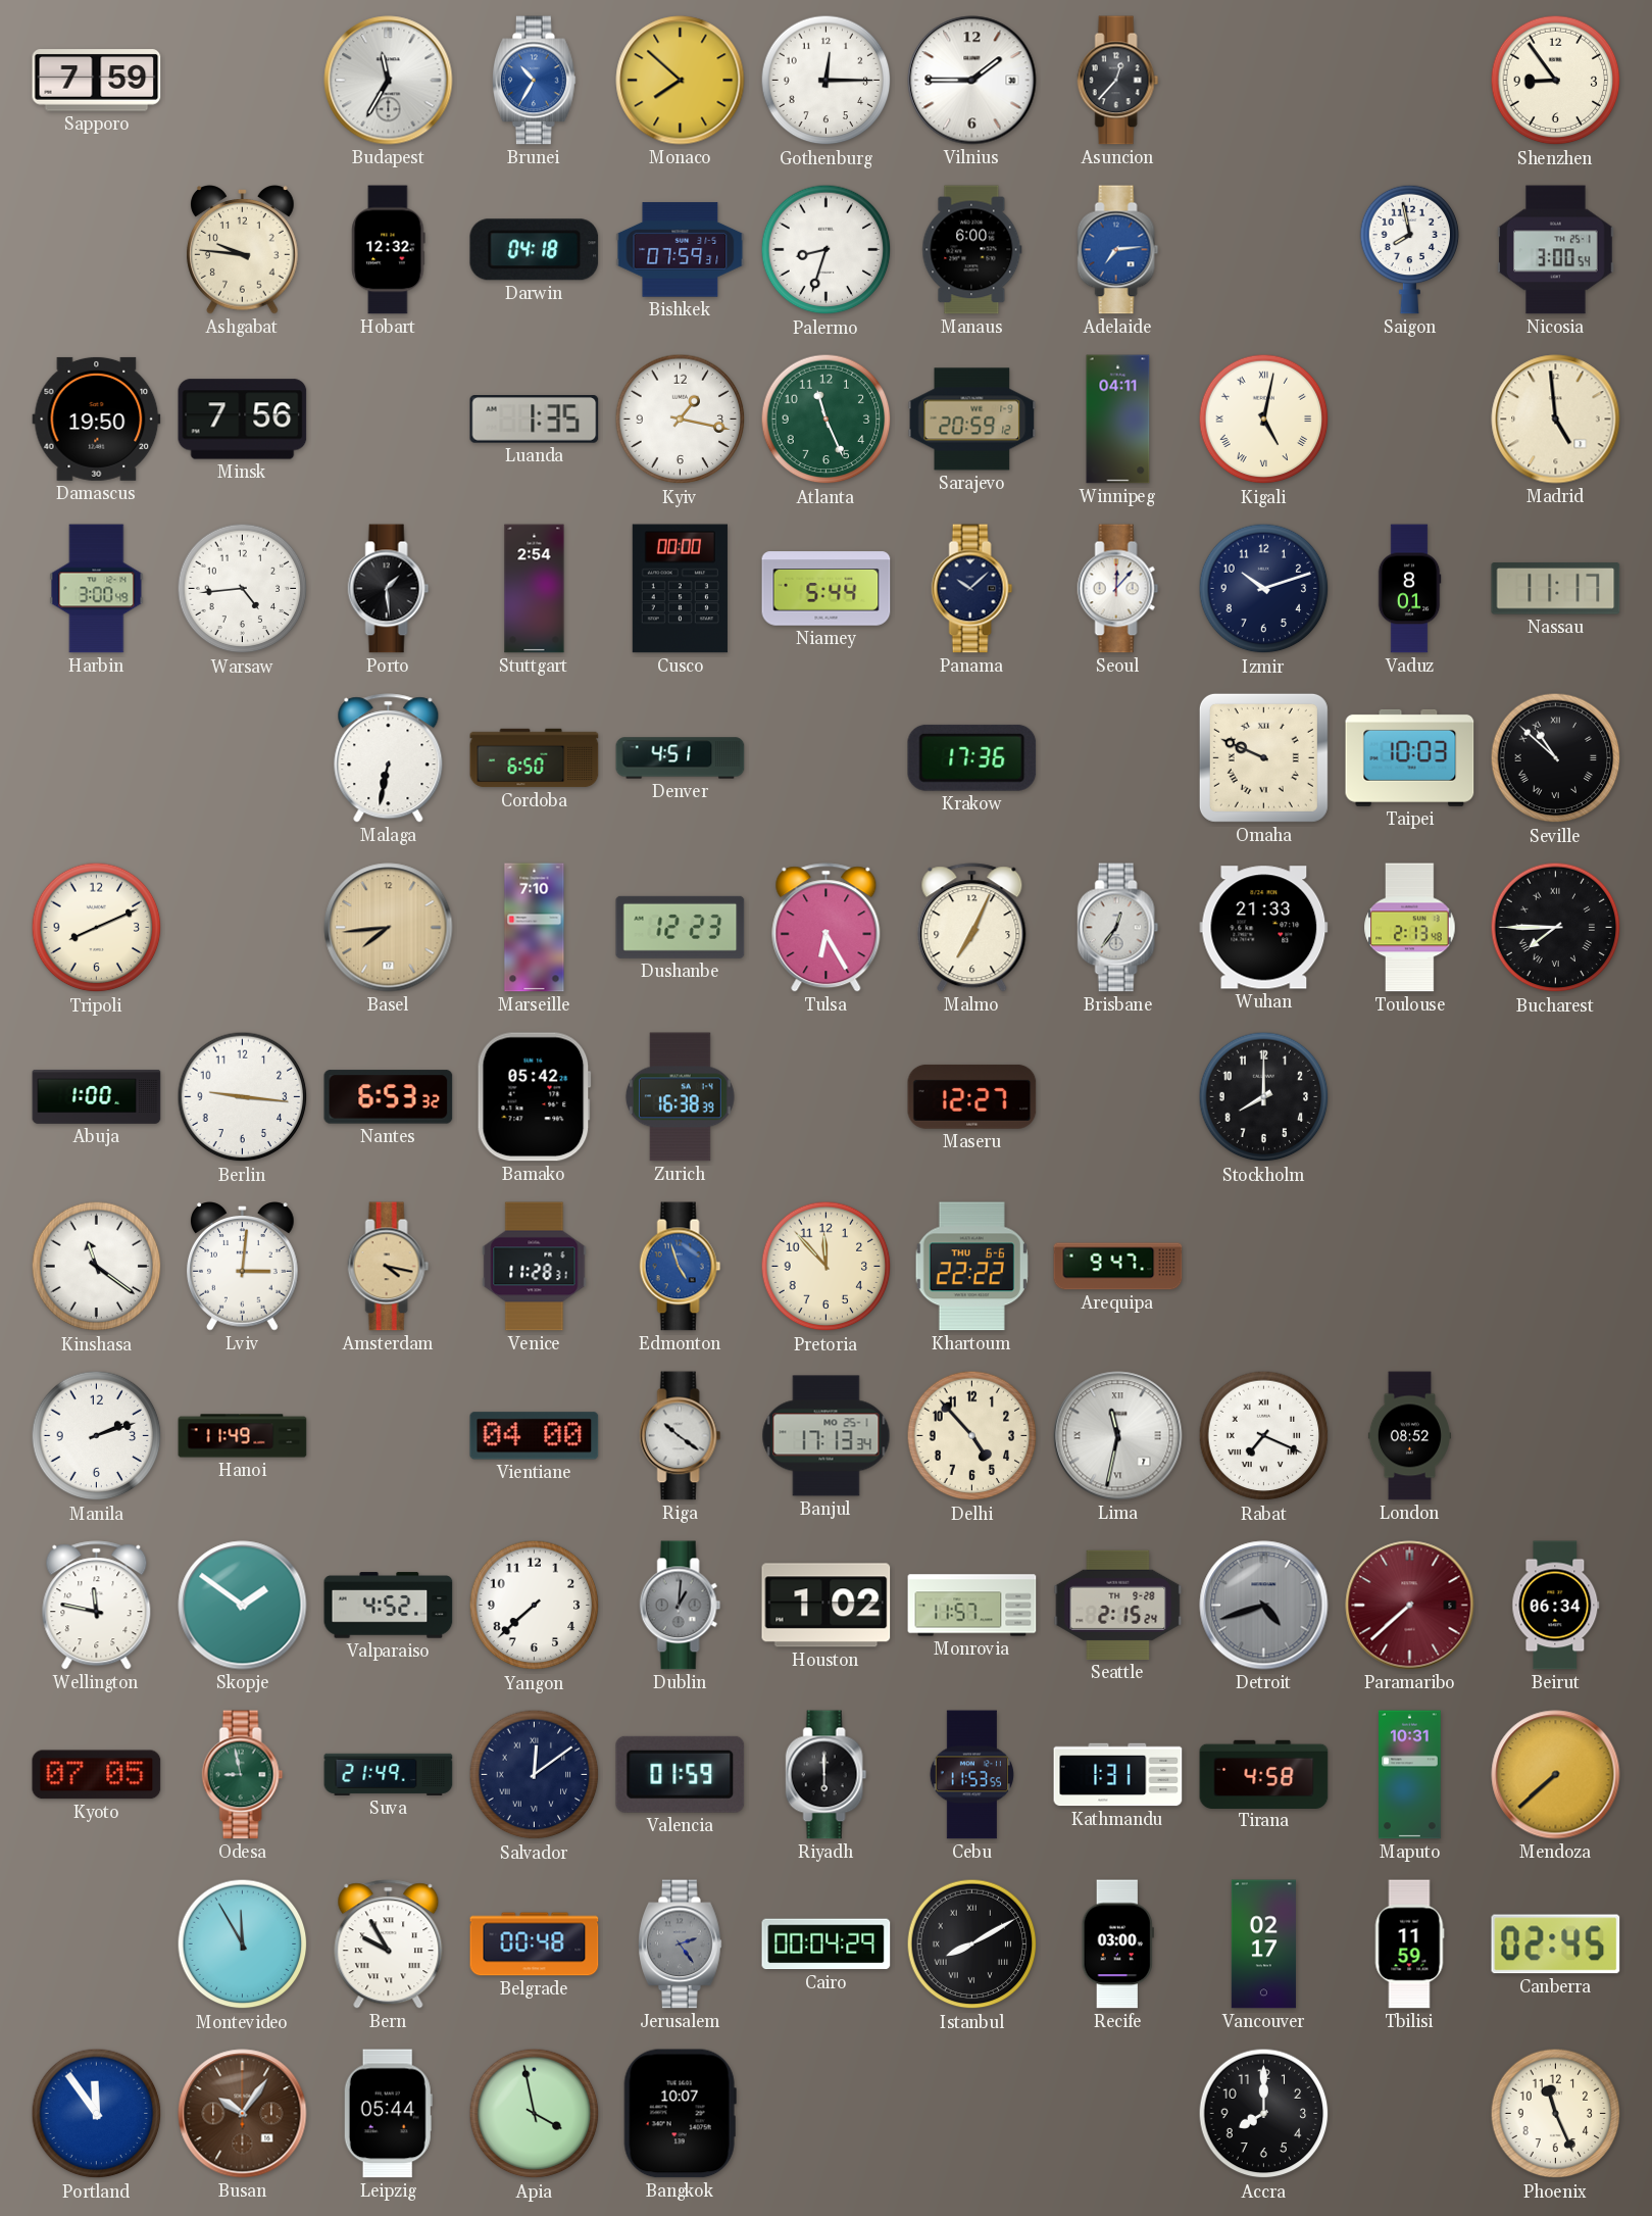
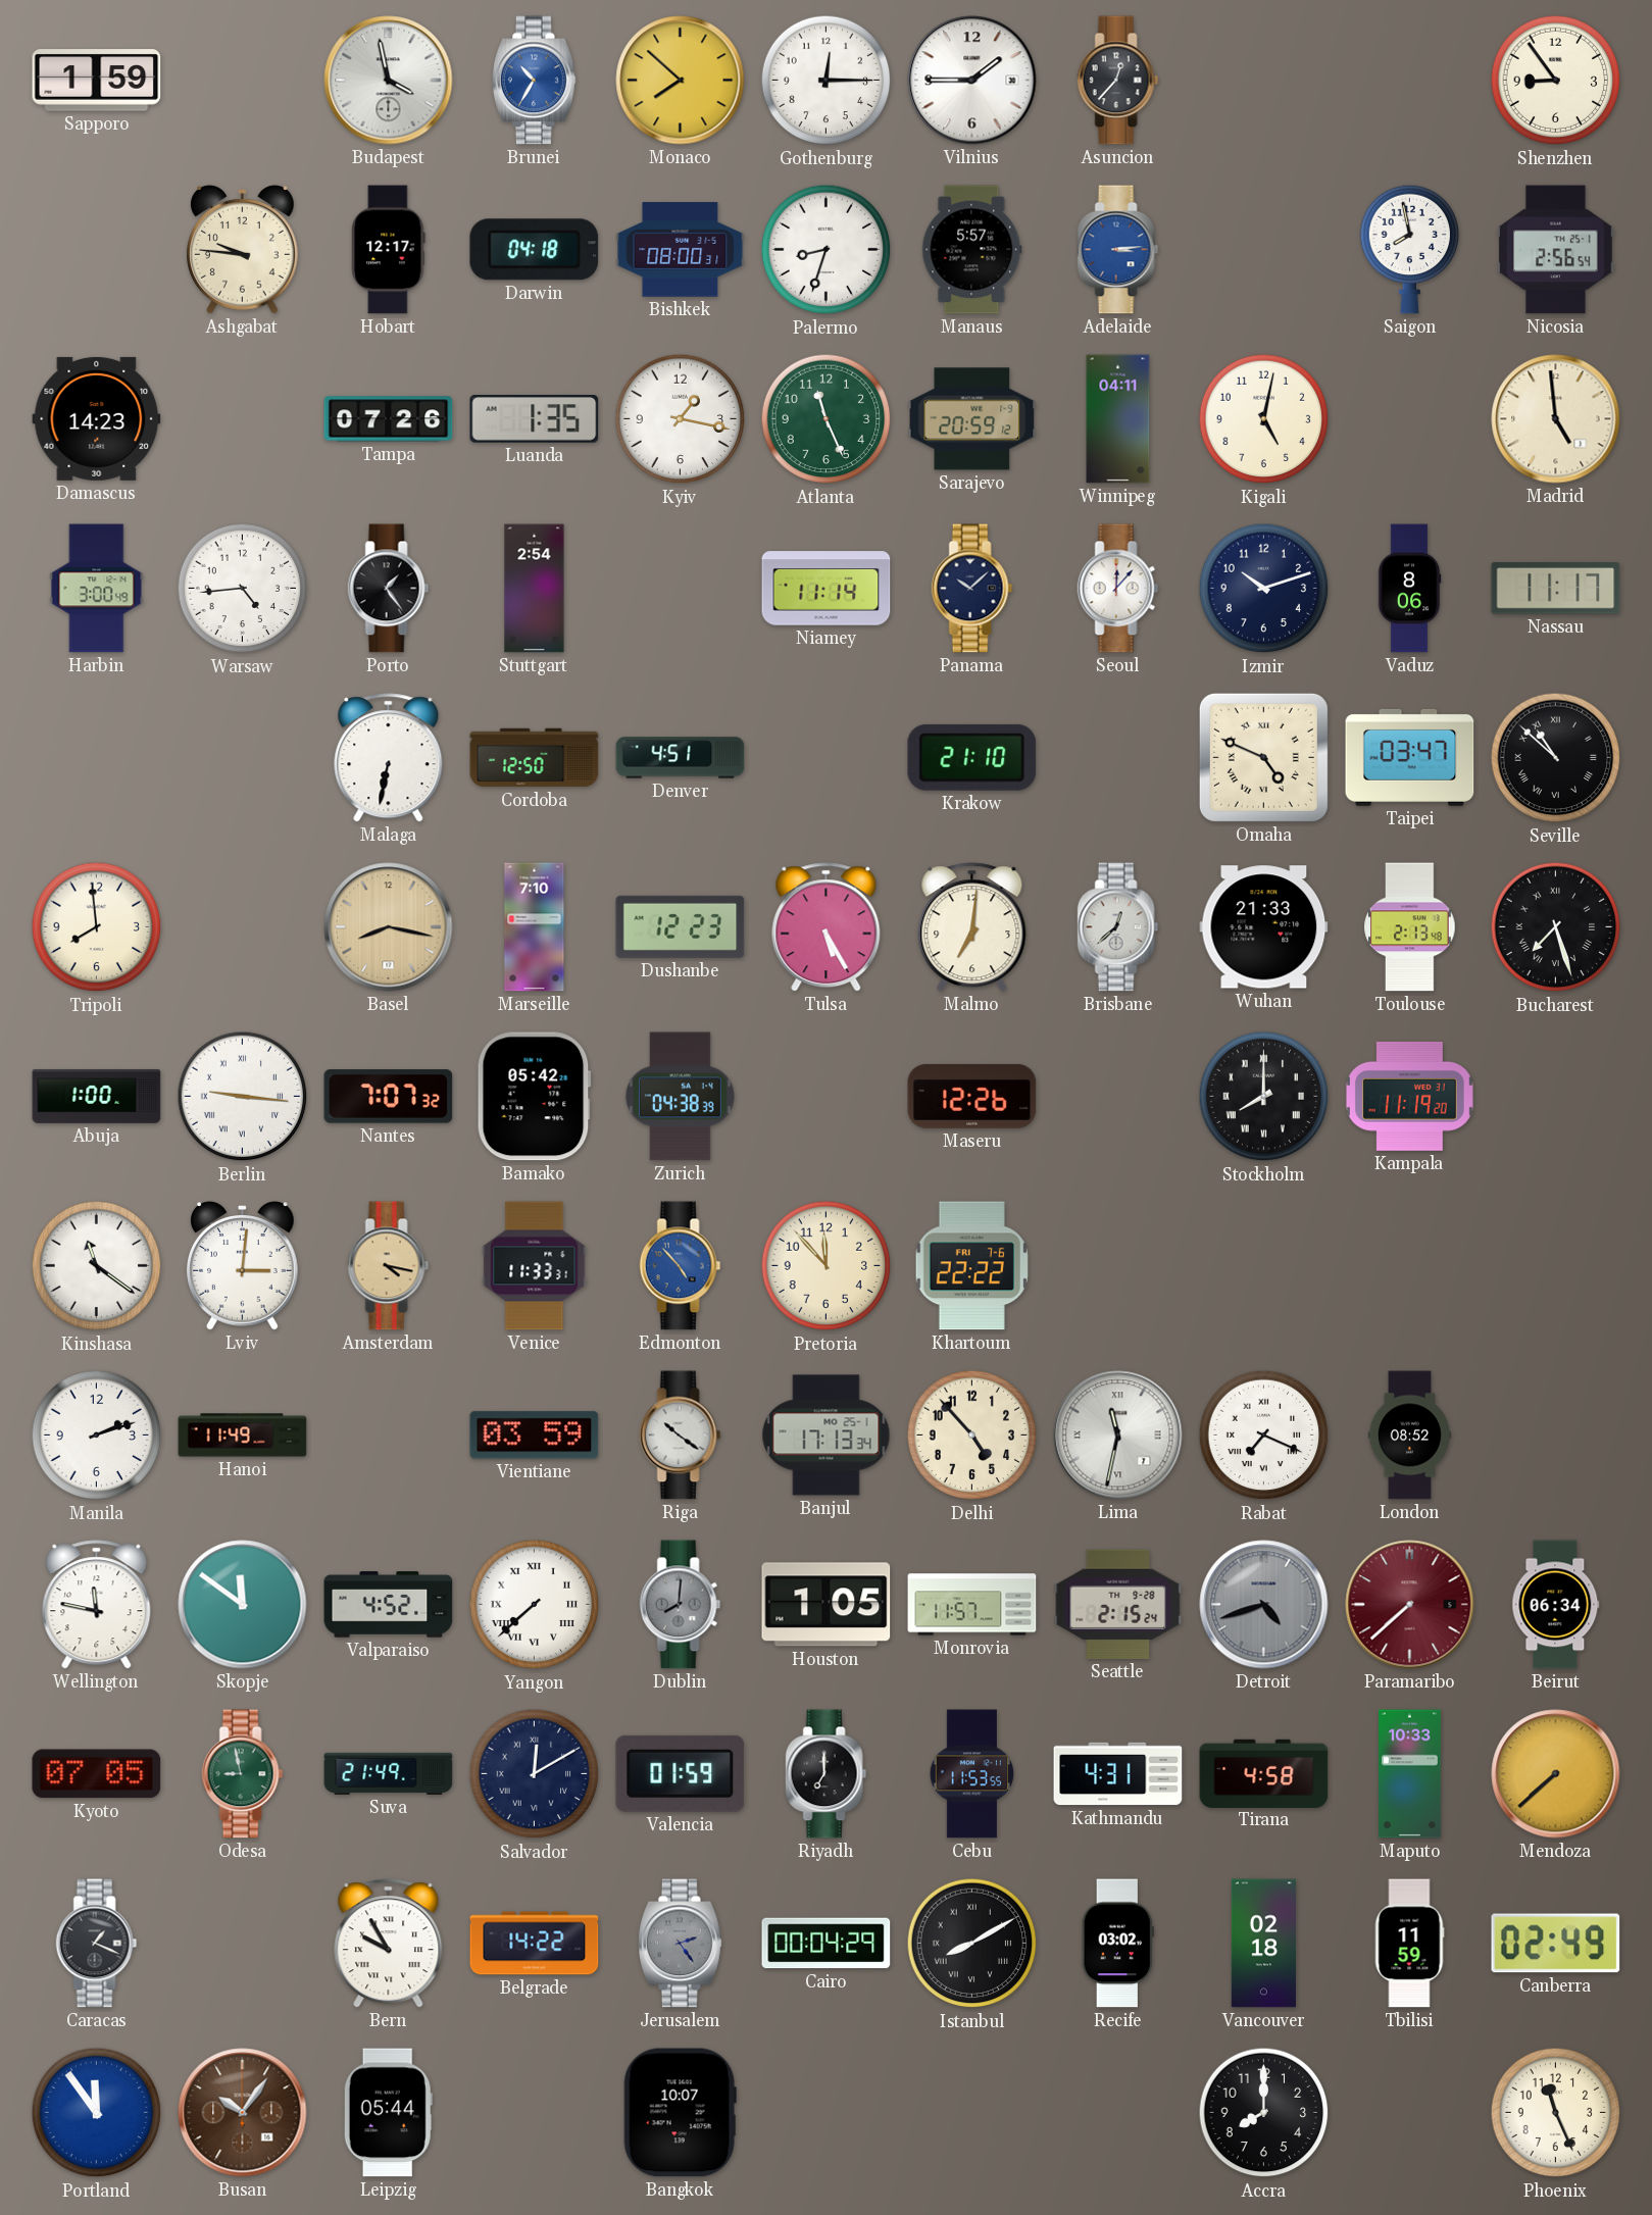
Sapporo: 7:59 -> 1:59 (97, 81)
Budapest: 11:35 -> 3:58 (389, 81)
Hobart: 12:32 -> 12:17 (389, 250)
Bishkek: 07:59 -> 08:00 (681, 250)
Manaus: 6:00 -> 5:57 (972, 250)
Adelaide: 7:14 -> 3:14 (1118, 250)
Nicosia: 3:00 -> 2:56 (1556, 250)
Damascus: 19:50 -> 14:23 (97, 418)
Minsk: 7:56 -> none (243, 420)
Tampa: none -> 07:26 (389, 419)
Kigali numerals: Roman -> Arabic (1264, 419)
Porto: 1:29 -> 1:24 (389, 589)
Cusco: 00:00 -> none (680, 589)
Niamey: 5:44 -> 11:14 (827, 589)
Vaduz: 8:01 -> 8:06 (1409, 589)
Cordoba: 6:50 -> 12:50 (535, 758)
Krakow: 17:36 -> 21:10 (972, 757)
Omaha: 9:49 -> 4:49 (1263, 757)
Taipei: 10:03 -> 03:47 (1410, 757)
Tripoli: 8:11 -> 7:59 (97, 927)
Basel: 7:44 -> 8:17 (389, 927)
Tulsa: 6:25 -> 5:25 (827, 927)
Malmo: 7:04 -> 7:01 (972, 927)
Brisbane: 12:36 -> 12:38 (1118, 927)
Bucharest: 7:45 -> 7:27 (1556, 927)
Berlin numerals: Arabic -> Roman (243, 1097)
Nantes: 6:53 -> 7:07 (389, 1097)
Zurich: 16:38 -> 04:38 (680, 1097)
Maseru: 12:27 -> 12:26 (972, 1096)
Stockholm numerals: Arabic -> Roman (1264, 1097)
Kampala: none -> 11:19 (1409, 1096)
Venice: 11:28 -> 11:33 (535, 1266)
Edmonton: 4:57 -> 4:53 (681, 1266)
Khartoum date: THU 6-6 -> FRI 7-6 (971, 1266)
Arequipa: 9:47 -> none (1118, 1267)
Vientiane: 04:00 -> 03:59 (535, 1436)
Skopje: 1:51 -> 11:51 (243, 1605)
Yangon numerals: Arabic -> Roman (535, 1605)
Dublin: 1:01 -> 8:01 (681, 1605)
Houston: 1:02 -> 1:05 (827, 1605)
Salvador: 12:09 -> 12:10 (535, 1774)
Riyadh: 6:00 -> 7:00 (827, 1774)
Kathmandu: 1:31 -> 4:31 (1118, 1774)
Maputo: 10:31 -> 10:33 (1410, 1774)
Caracas: none -> 1:19 (97, 1944)
Montevideo: 11:55 -> none (243, 1944)
Belgrade: 00:48 -> 14:22 (535, 1944)
Recife: 03:00 -> 03:02 (1117, 1944)
Vancouver: 02:17 -> 02:18 (1263, 1944)
Canberra: 02:45 -> 02:49 (1556, 1944)
Apia: 3:58 -> none (535, 2114)
